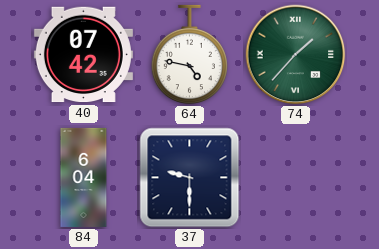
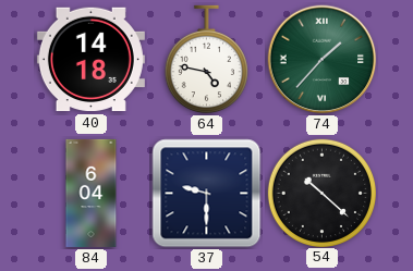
40: 07:42 -> 14:18 (90, 60)
54: none -> 10:22 (321, 193)
